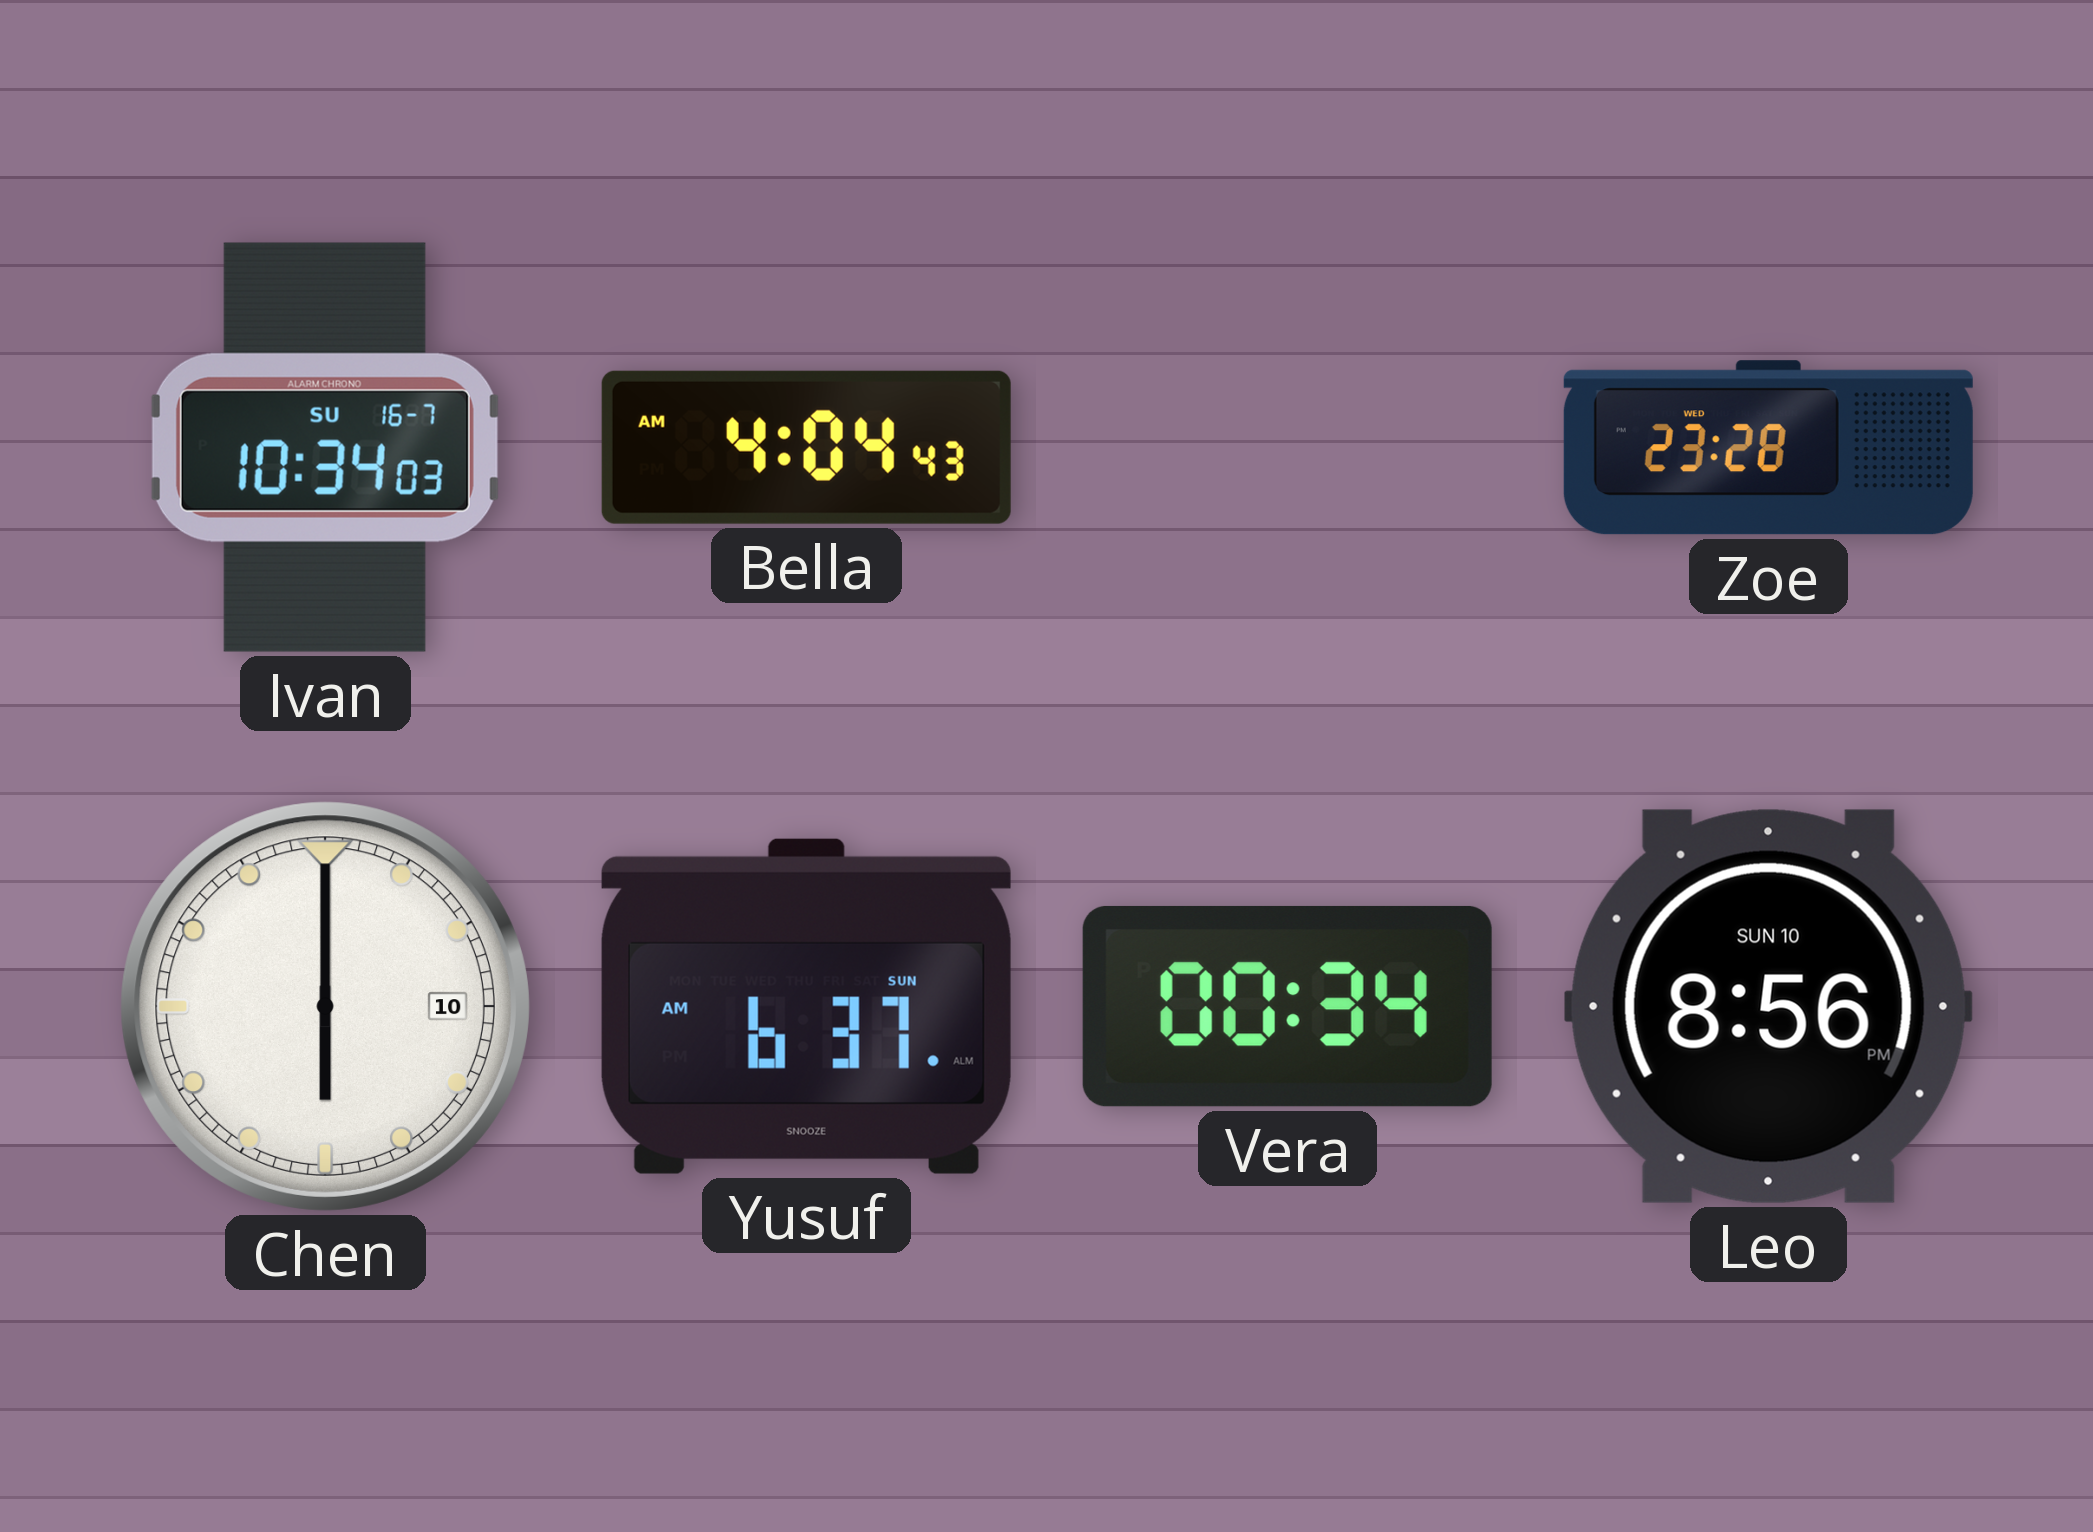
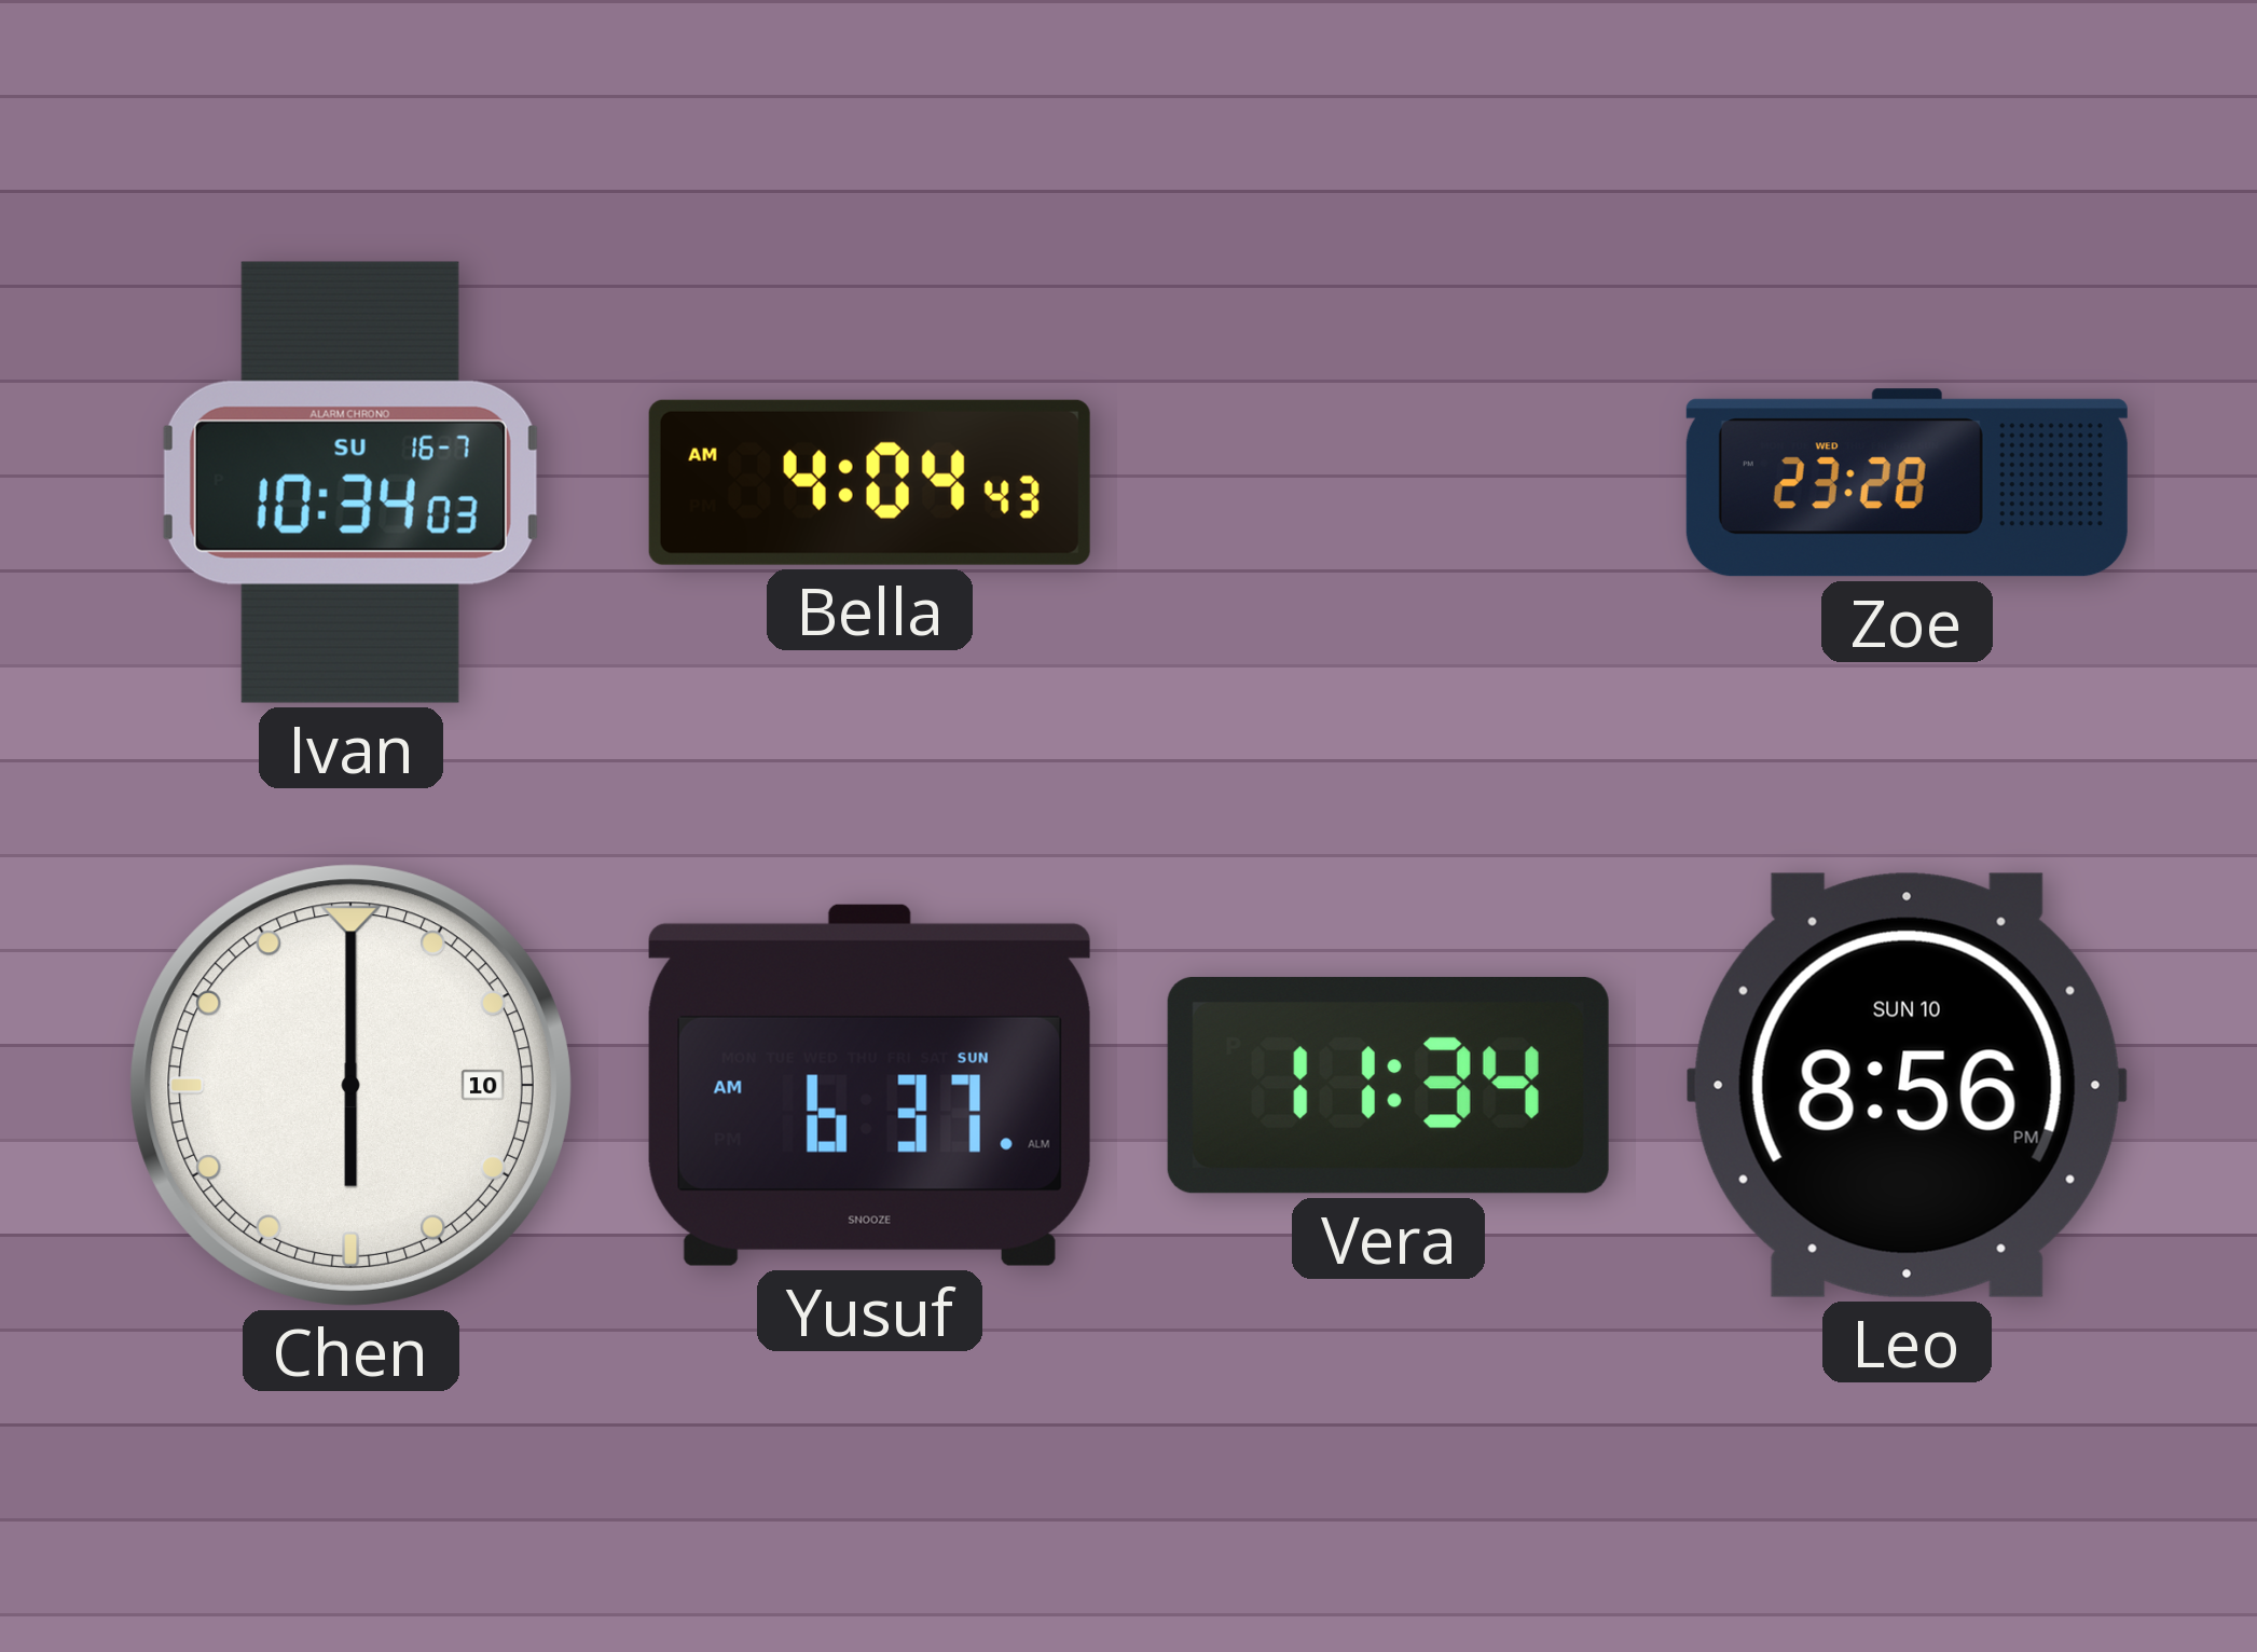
Vera: 00:34 -> 11:34 (1388, 1085)
